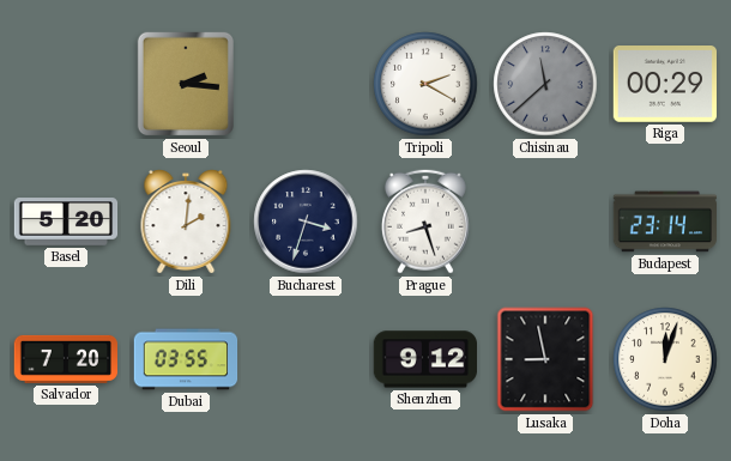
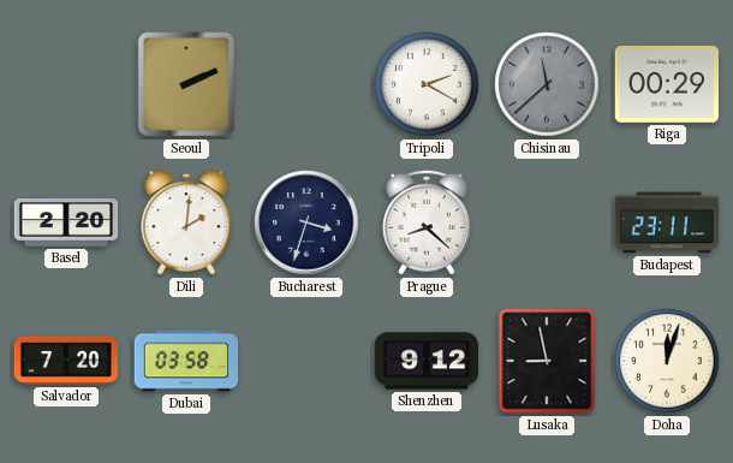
Seoul: 2:16 -> 2:11 (186, 84)
Basel: 5:20 -> 2:20 (66, 222)
Prague: 8:27 -> 8:22 (427, 222)
Budapest: 23:14 -> 23:11 (667, 222)
Dubai: 03:55 -> 03:58 (186, 361)
